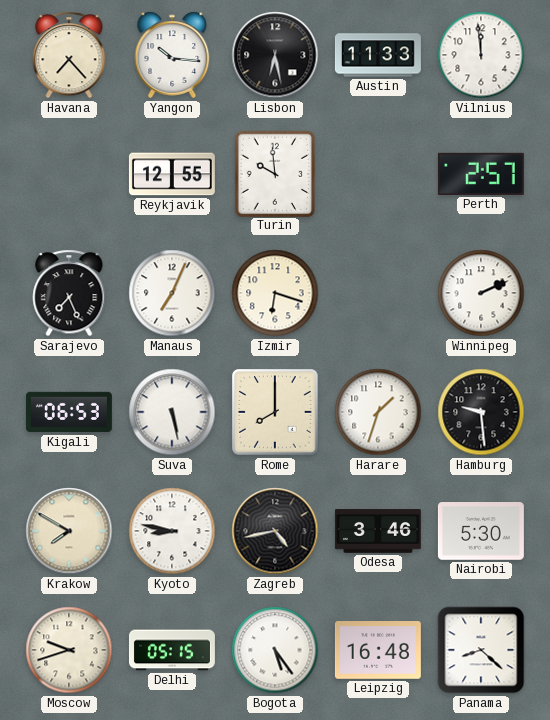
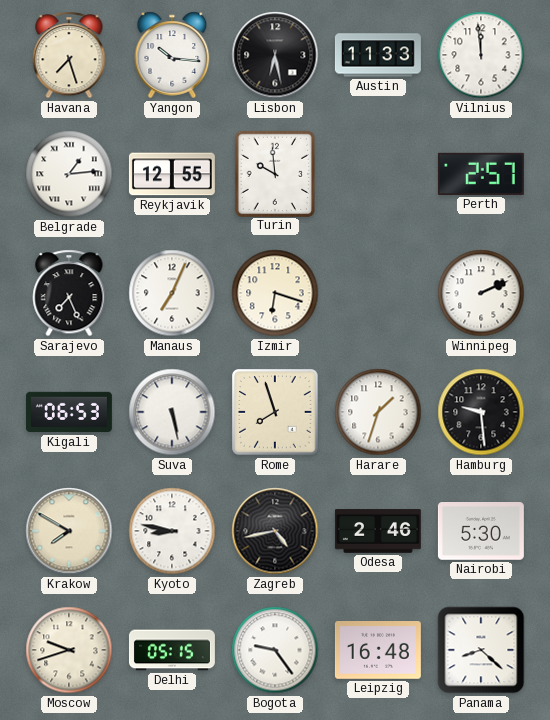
Havana: 7:23 -> 7:27 (69, 55)
Belgrade: none -> 1:14 (69, 174)
Rome: 8:00 -> 7:57 (275, 412)
Odesa: 3:46 -> 2:46 (378, 531)
Bogota: 5:24 -> 9:24 (275, 650)
